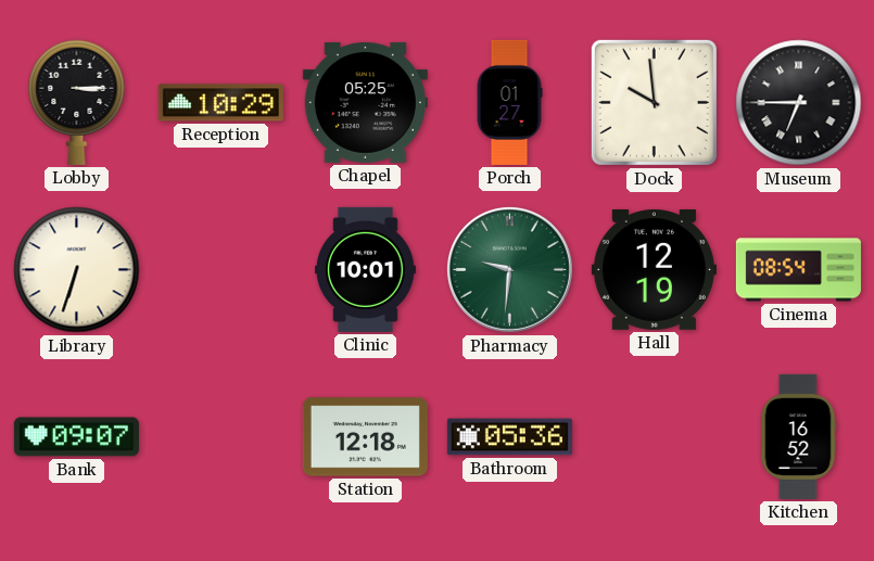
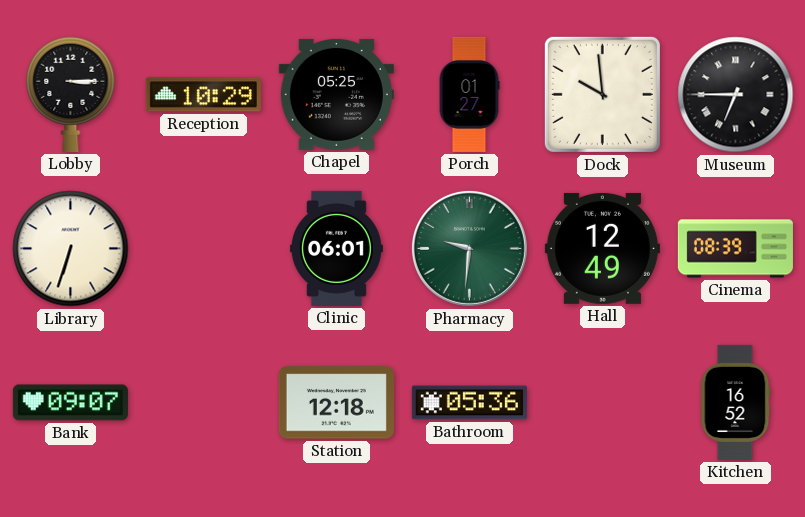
Clinic: 10:01 -> 06:01 (336, 248)
Hall: 12:19 -> 12:49 (602, 248)
Cinema: 08:54 -> 08:39 (735, 249)
